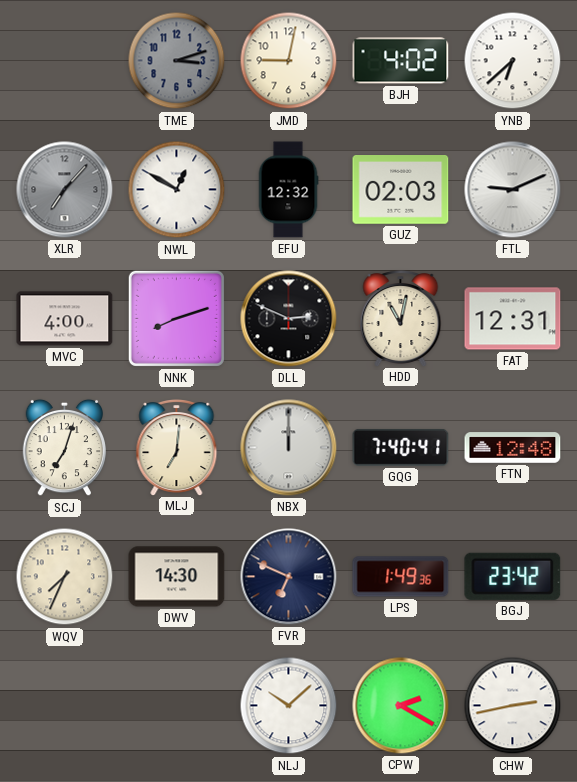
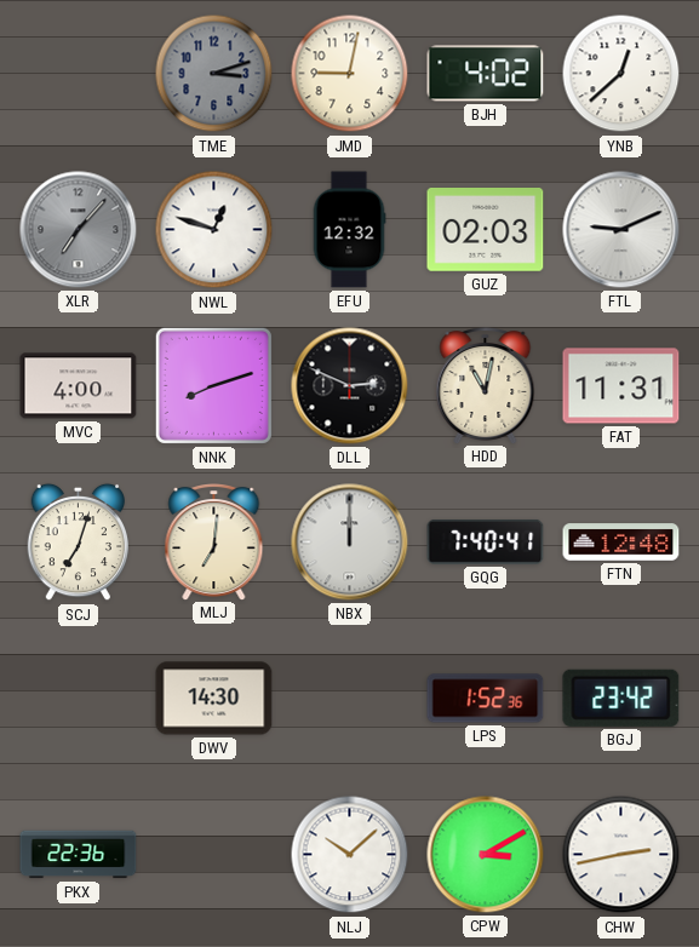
YNB: 6:38 -> 12:38 (621, 74)
NWL: 12:50 -> 12:48 (214, 230)
FAT: 12:31 -> 11:31 (621, 386)
WQV: 7:34 -> none (65, 577)
FVR: 6:49 -> none (289, 577)
LPS: 1:49 -> 1:52 (486, 699)
PKX: none -> 22:36 (79, 855)
CPW: 2:20 -> 3:10 (486, 855)
